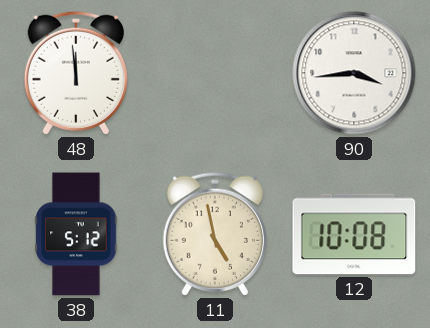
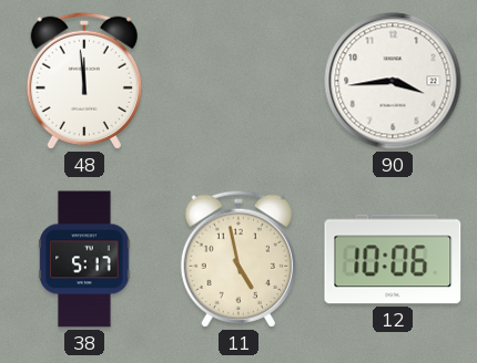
38: 5:12 -> 5:17 (84, 259)
12: 10:08 -> 10:06 (393, 259)
